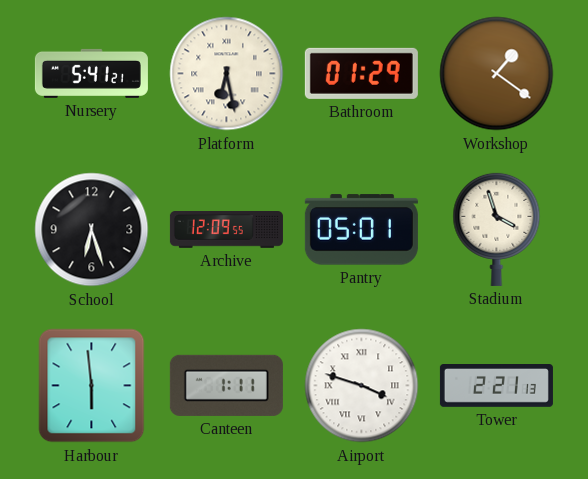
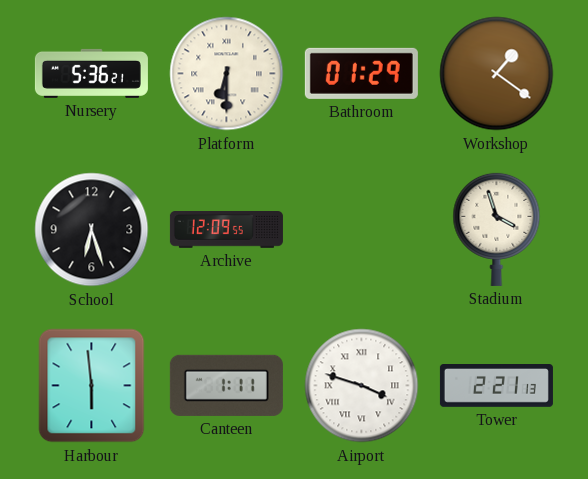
Nursery: 5:41 -> 5:36 (91, 73)
Platform: 6:28 -> 6:30 (227, 74)
Pantry: 05:01 -> none (361, 230)
